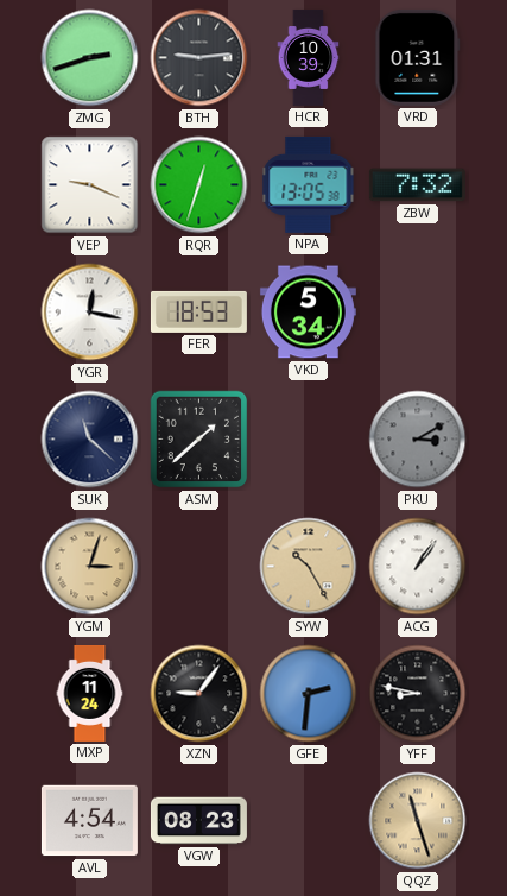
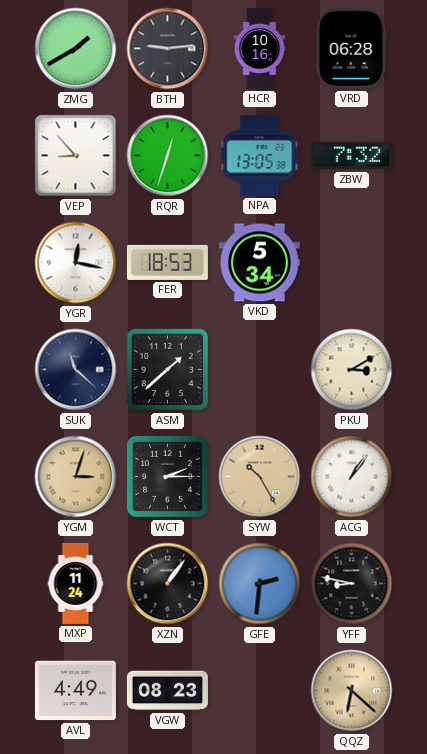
ZMG: 2:42 -> 1:40 (76, 49)
HCR: 10:39 -> 10:16 (260, 48)
VRD: 01:31 -> 06:28 (352, 48)
VEP: 9:19 -> 8:53 (76, 156)
PKU dial: grey -> cream (352, 370)
WCT: none -> 2:15 (167, 476)
XZN: 9:06 -> 1:06 (168, 584)
AVL: 4:54 -> 4:49 (75, 691)
QQZ: 11:27 -> 6:22 (352, 691)
